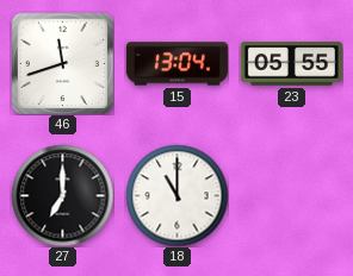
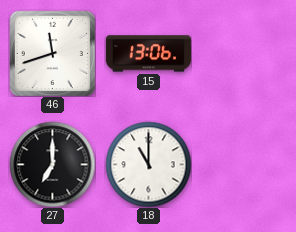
15: 13:04 -> 13:06 (148, 54)
23: 05:55 -> none (291, 64)
